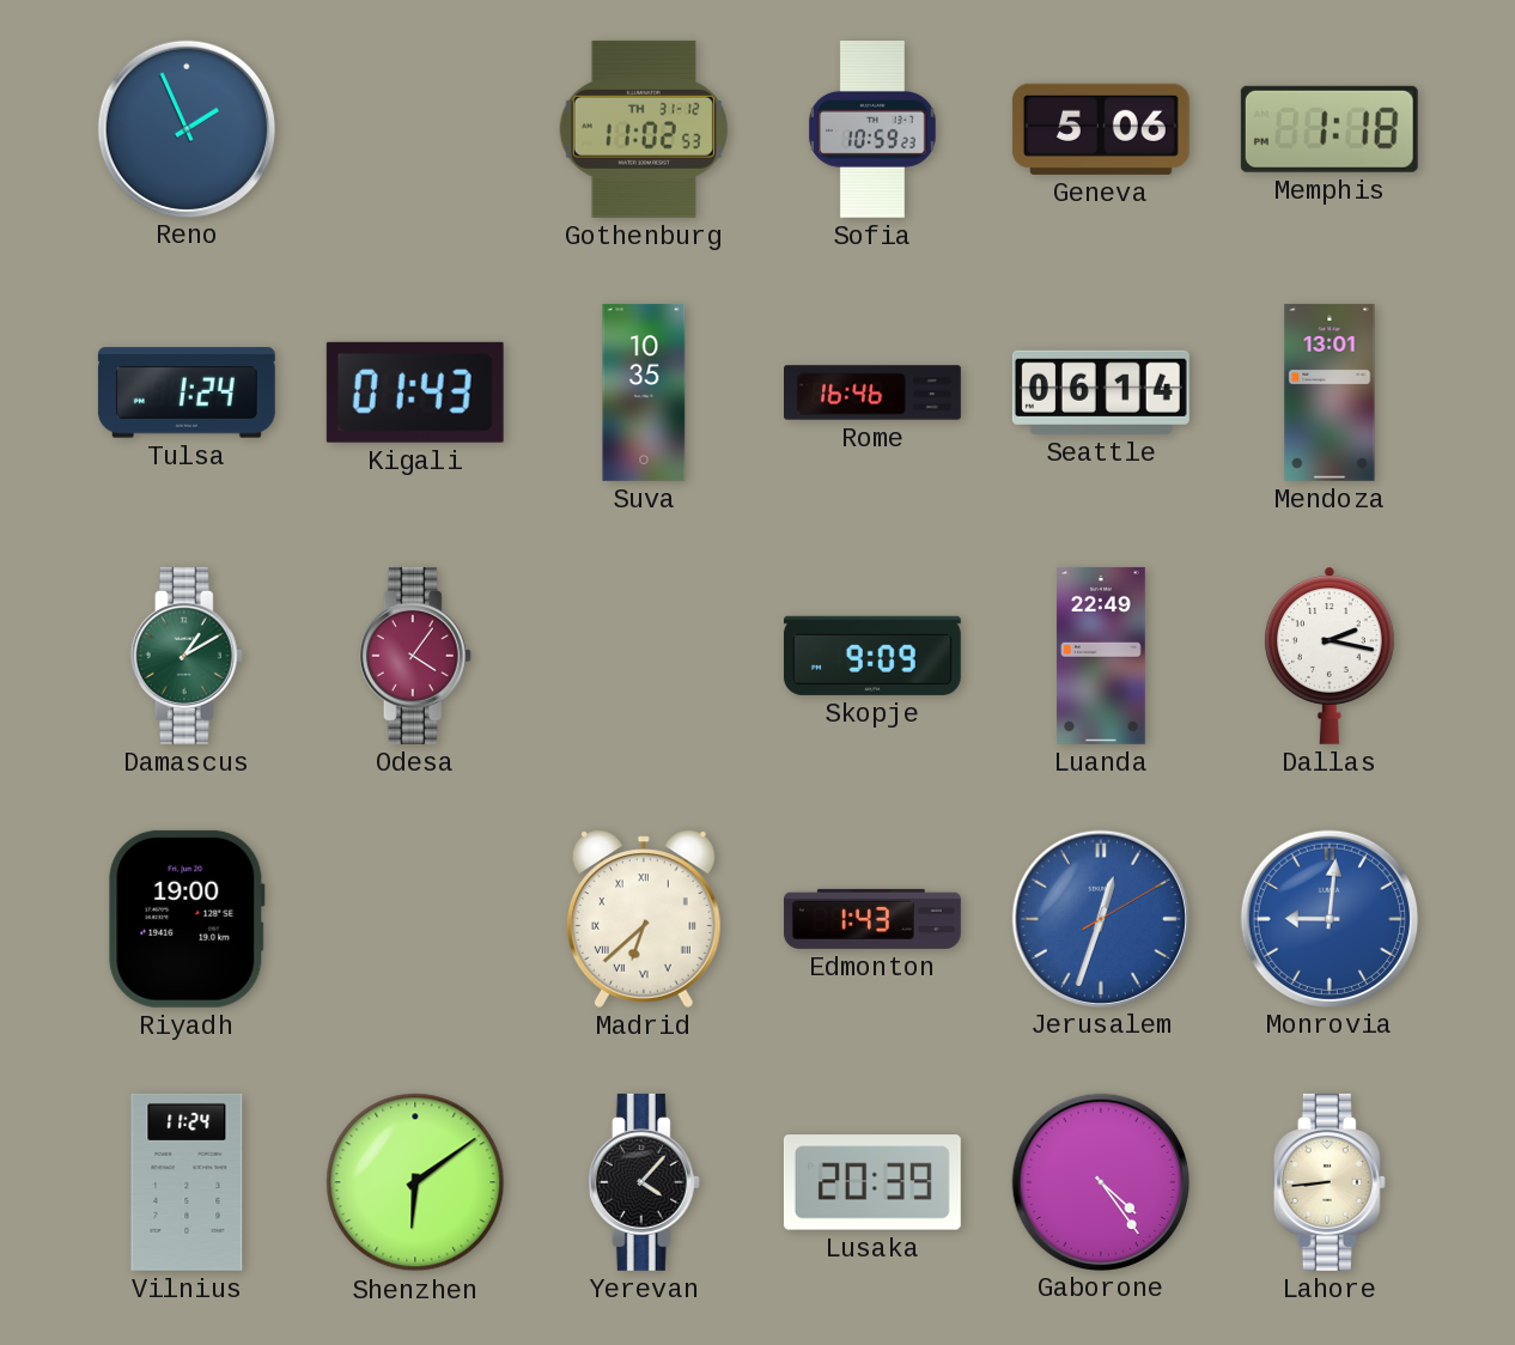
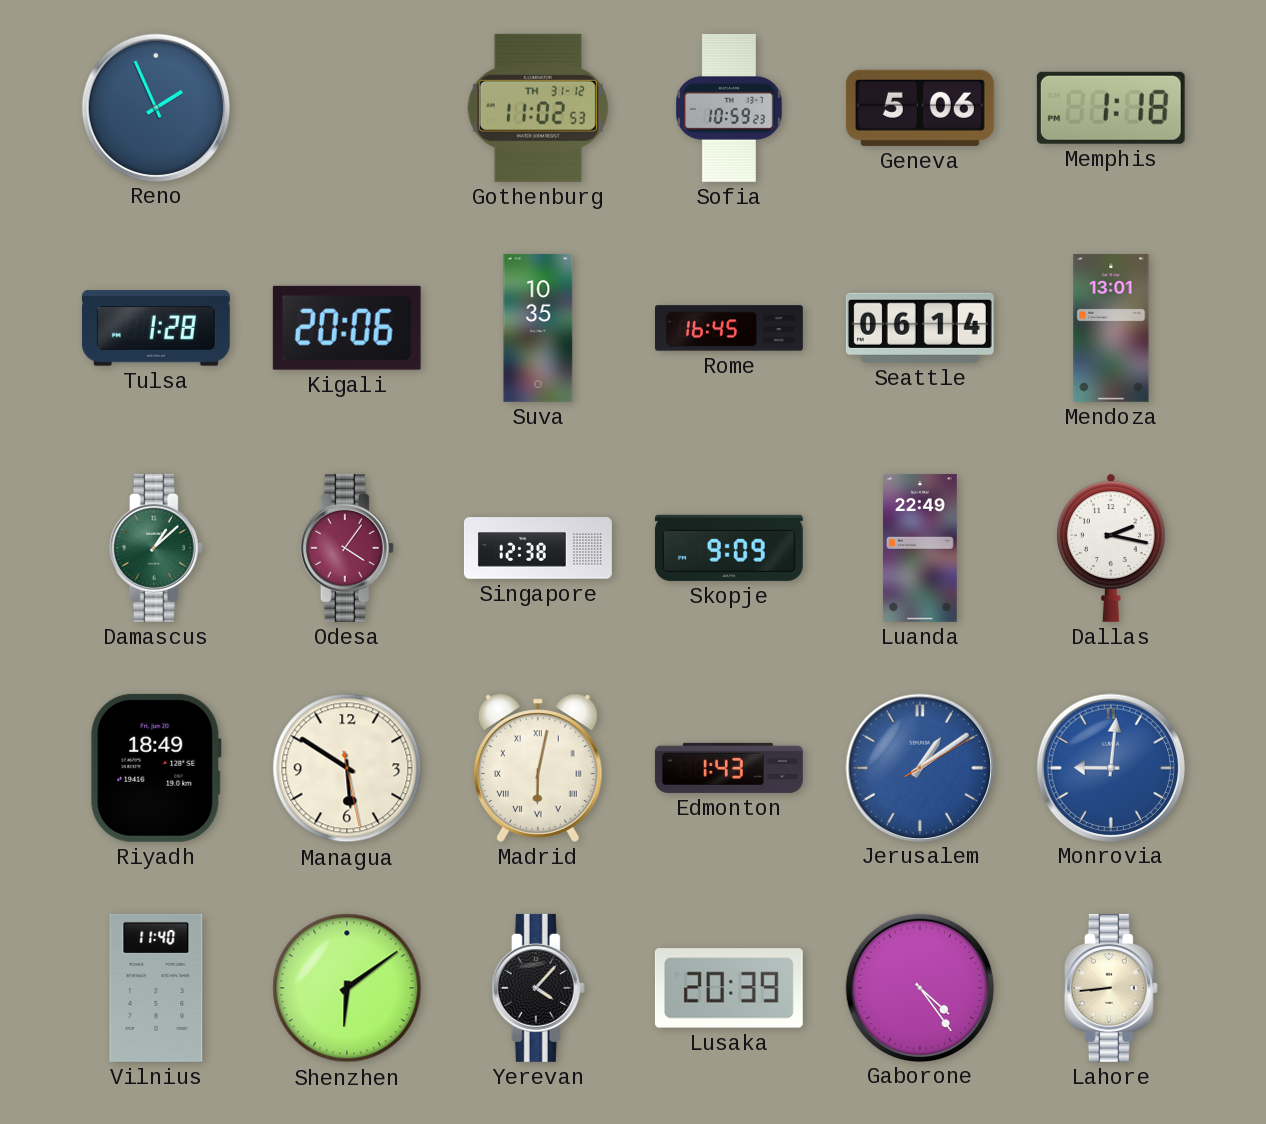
Tulsa: 1:24 -> 1:28 (156, 328)
Kigali: 01:43 -> 20:06 (347, 328)
Rome: 16:46 -> 16:45 (730, 328)
Damascus: 1:10 -> 1:08 (156, 548)
Singapore: none -> 12:38 (538, 548)
Riyadh: 19:00 -> 18:49 (156, 768)
Managua: none -> 5:50 (347, 768)
Madrid: 6:38 -> 6:02 (538, 768)
Jerusalem: 12:33 -> 1:09 (919, 767)
Vilnius: 11:24 -> 11:40 (156, 988)
